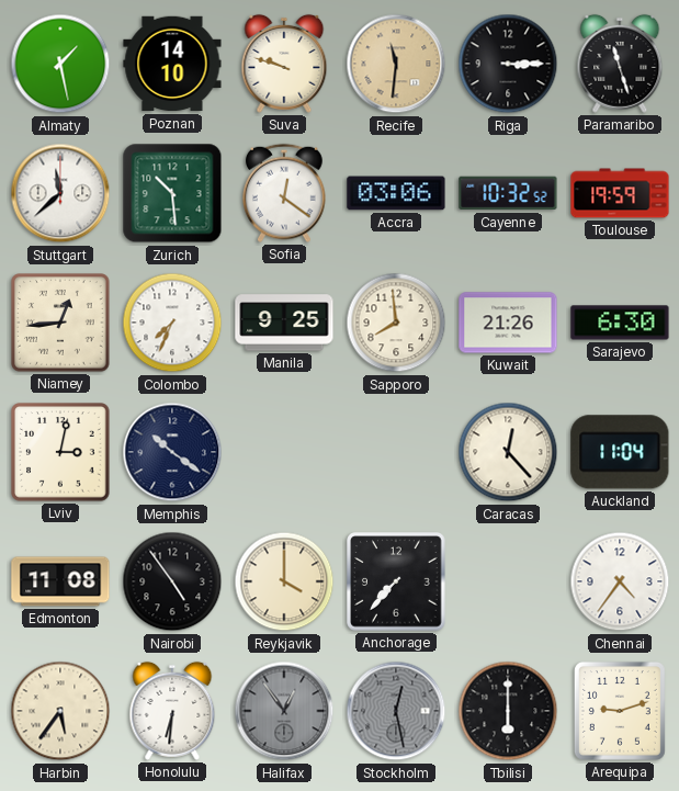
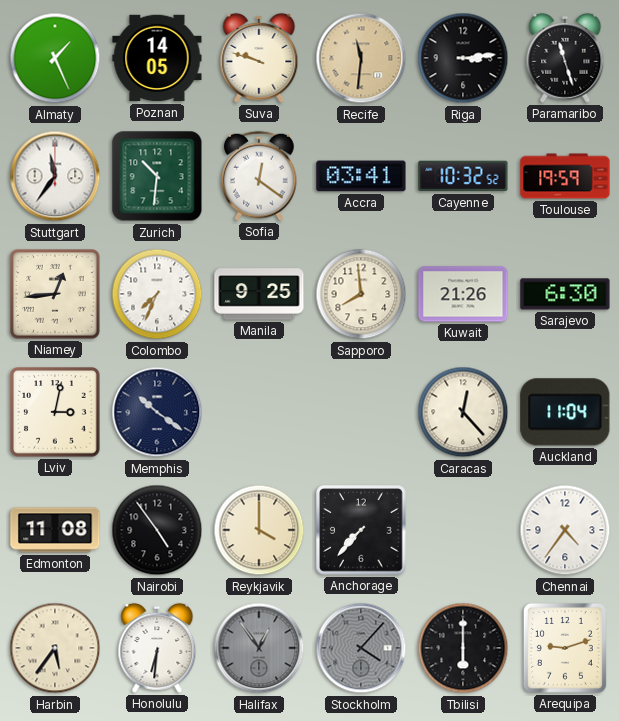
Almaty: 1:28 -> 1:26 (55, 58)
Poznan: 14:10 -> 14:05 (157, 58)
Riga: 3:15 -> 3:14 (463, 58)
Stuttgart: 11:38 -> 11:36 (55, 176)
Zurich: 10:29 -> 10:31 (157, 176)
Accra: 03:06 -> 03:41 (361, 176)
Stockholm: 12:28 -> 4:07 (361, 648)
